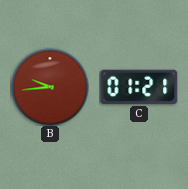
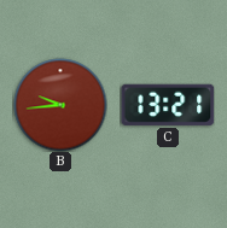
C: 01:21 -> 13:21 (168, 105)
